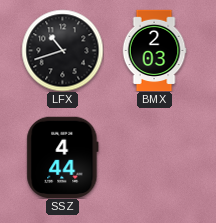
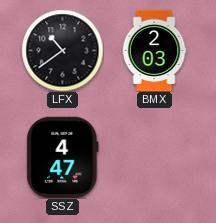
LFX: 10:42 -> 10:39 (62, 50)
SSZ: 4:44 -> 4:47 (63, 157)
